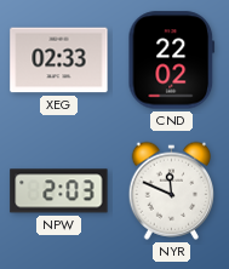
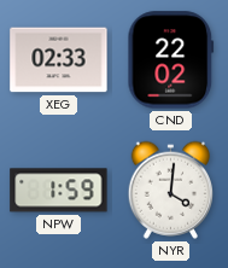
NPW: 2:03 -> 1:59 (59, 191)
NYR: 11:49 -> 4:01 (171, 190)
